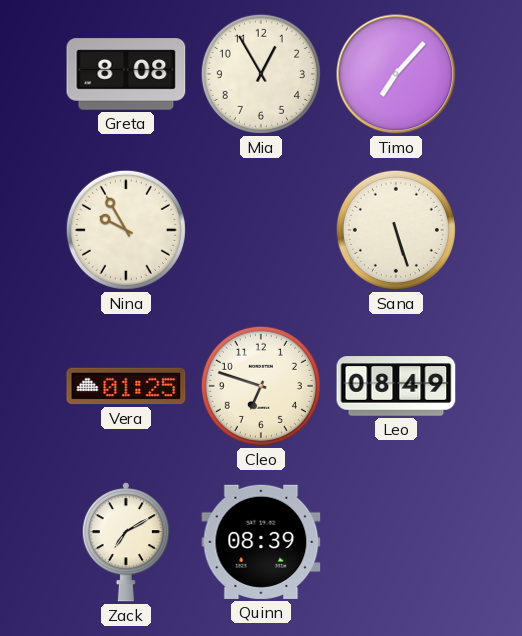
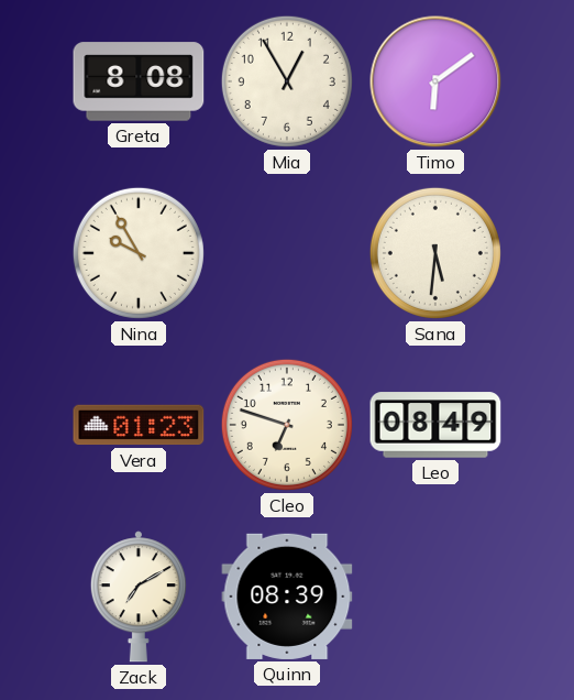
Timo: 7:07 -> 6:09 (435, 81)
Sana: 5:27 -> 5:31 (435, 253)
Vera: 01:25 -> 01:23 (139, 425)
